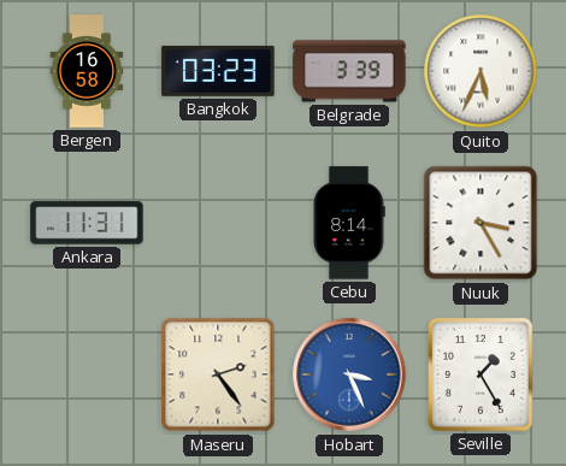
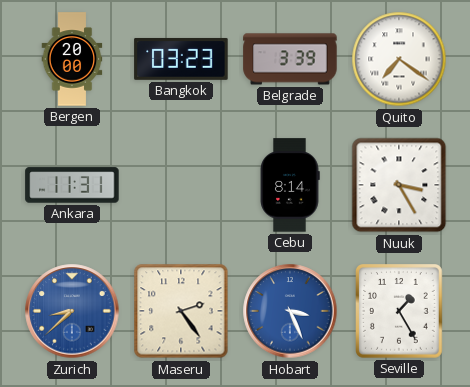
Bergen: 16:58 -> 20:00 (72, 59)
Quito: 5:34 -> 7:21 (399, 59)
Zurich: none -> 8:38 (72, 311)
